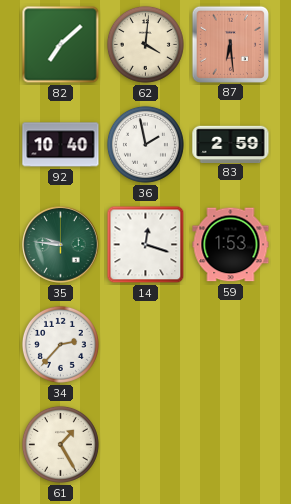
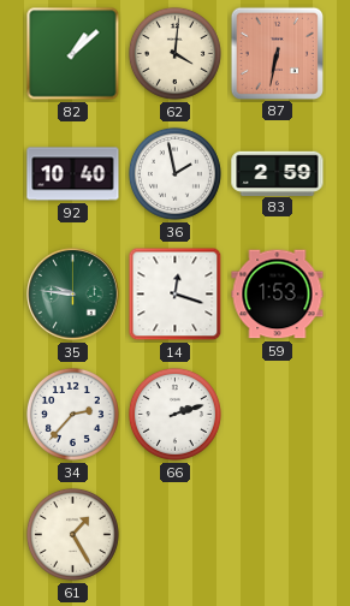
82: 7:08 -> 1:08 (73, 54)
87: 6:29 -> 6:32 (277, 53)
66: none -> 2:12 (174, 414)
